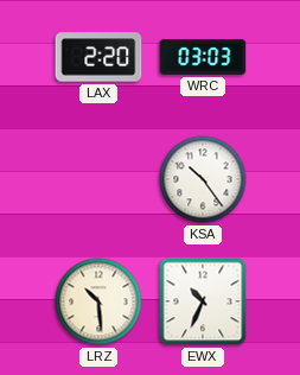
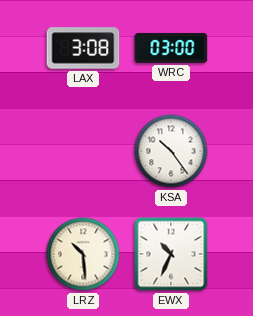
LAX: 2:20 -> 3:08 (83, 48)
WRC: 03:03 -> 03:00 (171, 48)
